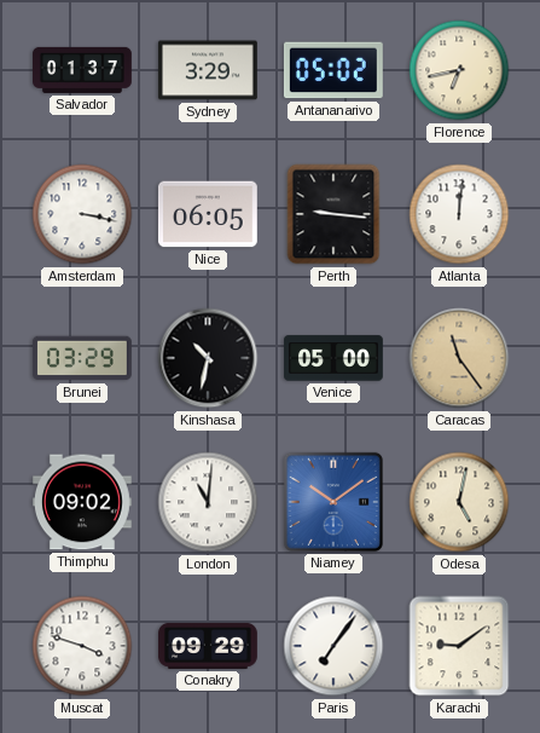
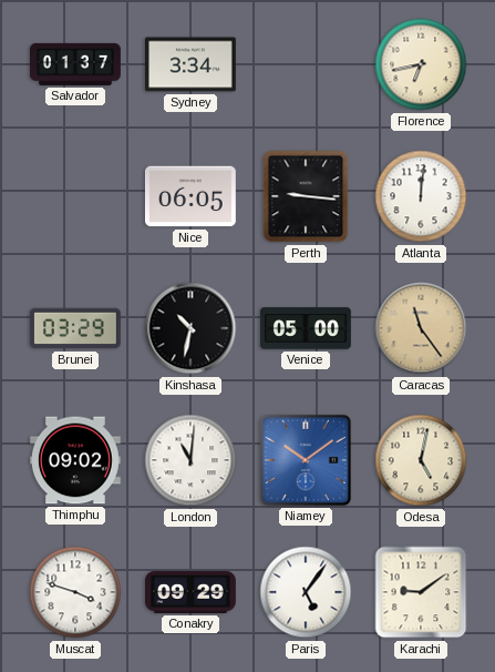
Sydney: 3:29 -> 3:34 (190, 64)
Antananarivo: 05:02 -> none (333, 70)
Amsterdam: 3:17 -> none (82, 214)
Paris: 7:06 -> 5:06 (306, 592)
